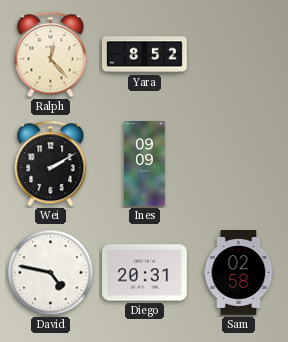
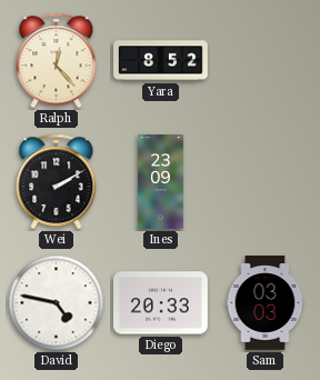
Ines: 09:09 -> 23:09 (161, 182)
Diego: 20:31 -> 20:33 (161, 303)
Sam: 02:58 -> 03:03 (266, 303)
